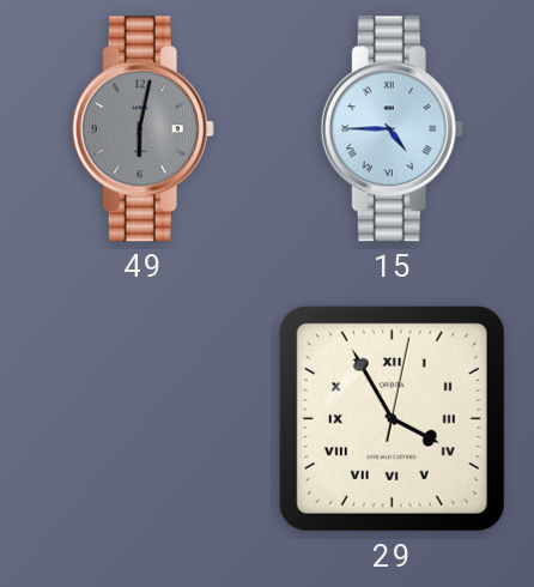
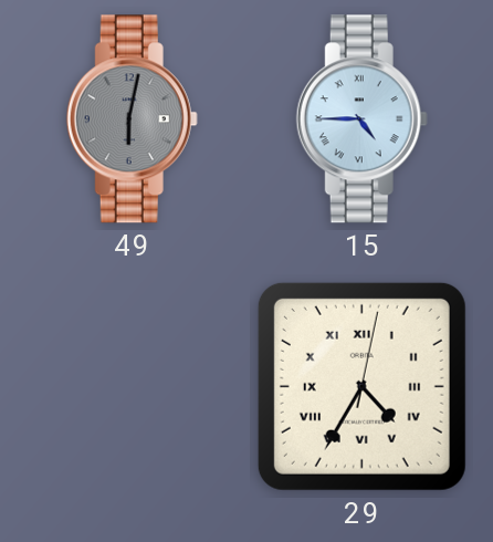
29: 3:55 -> 4:35 (361, 386)
